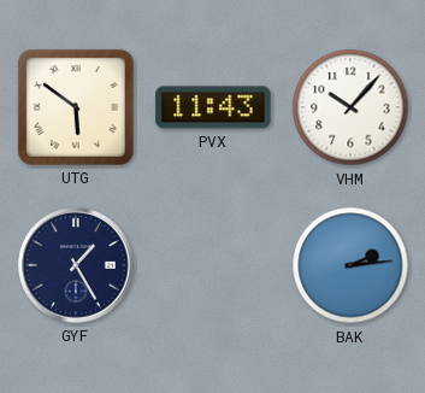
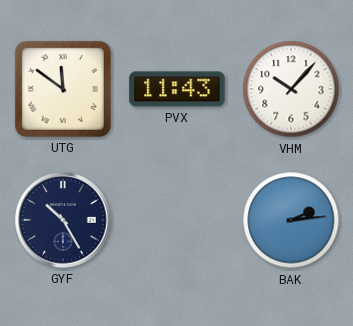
UTG: 5:51 -> 11:51 (63, 89)
GYF: 1:25 -> 10:25 (63, 220)
